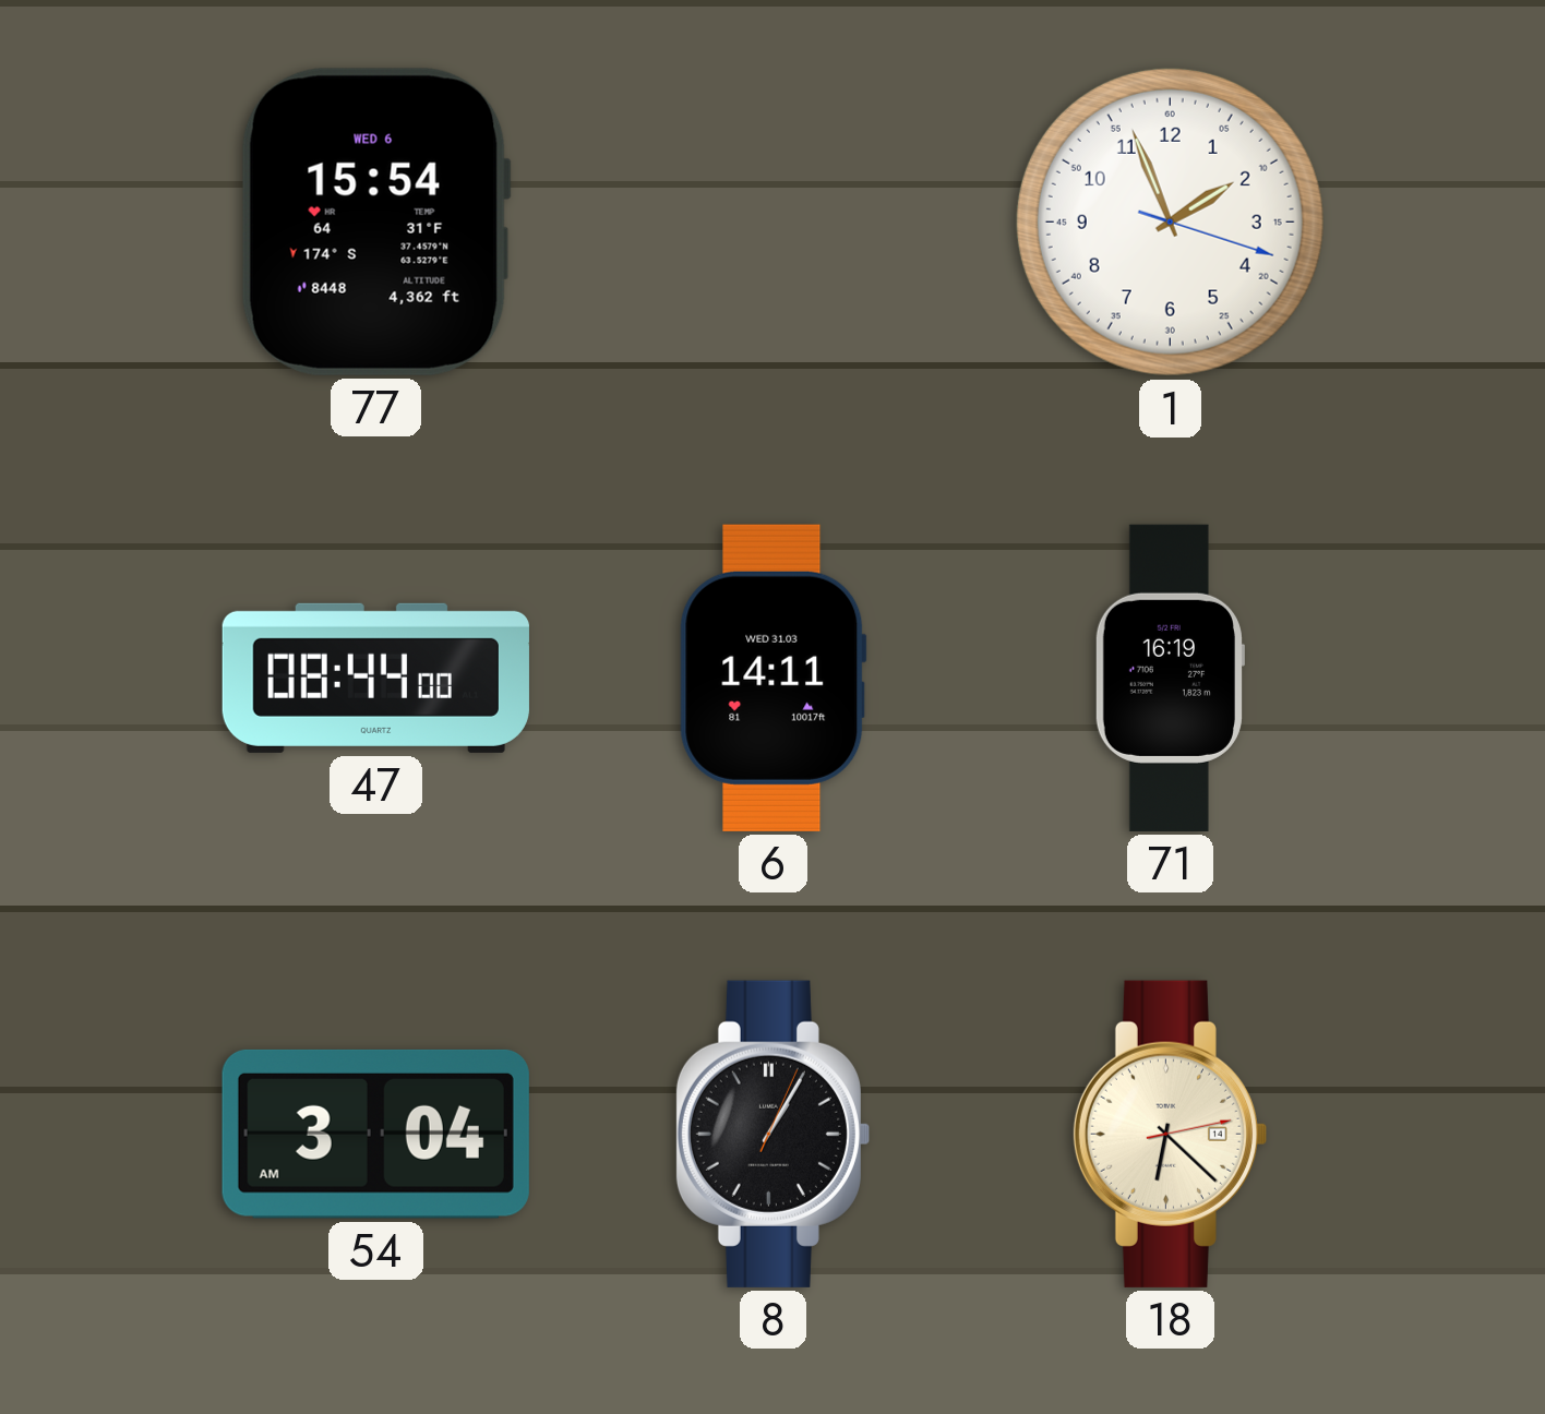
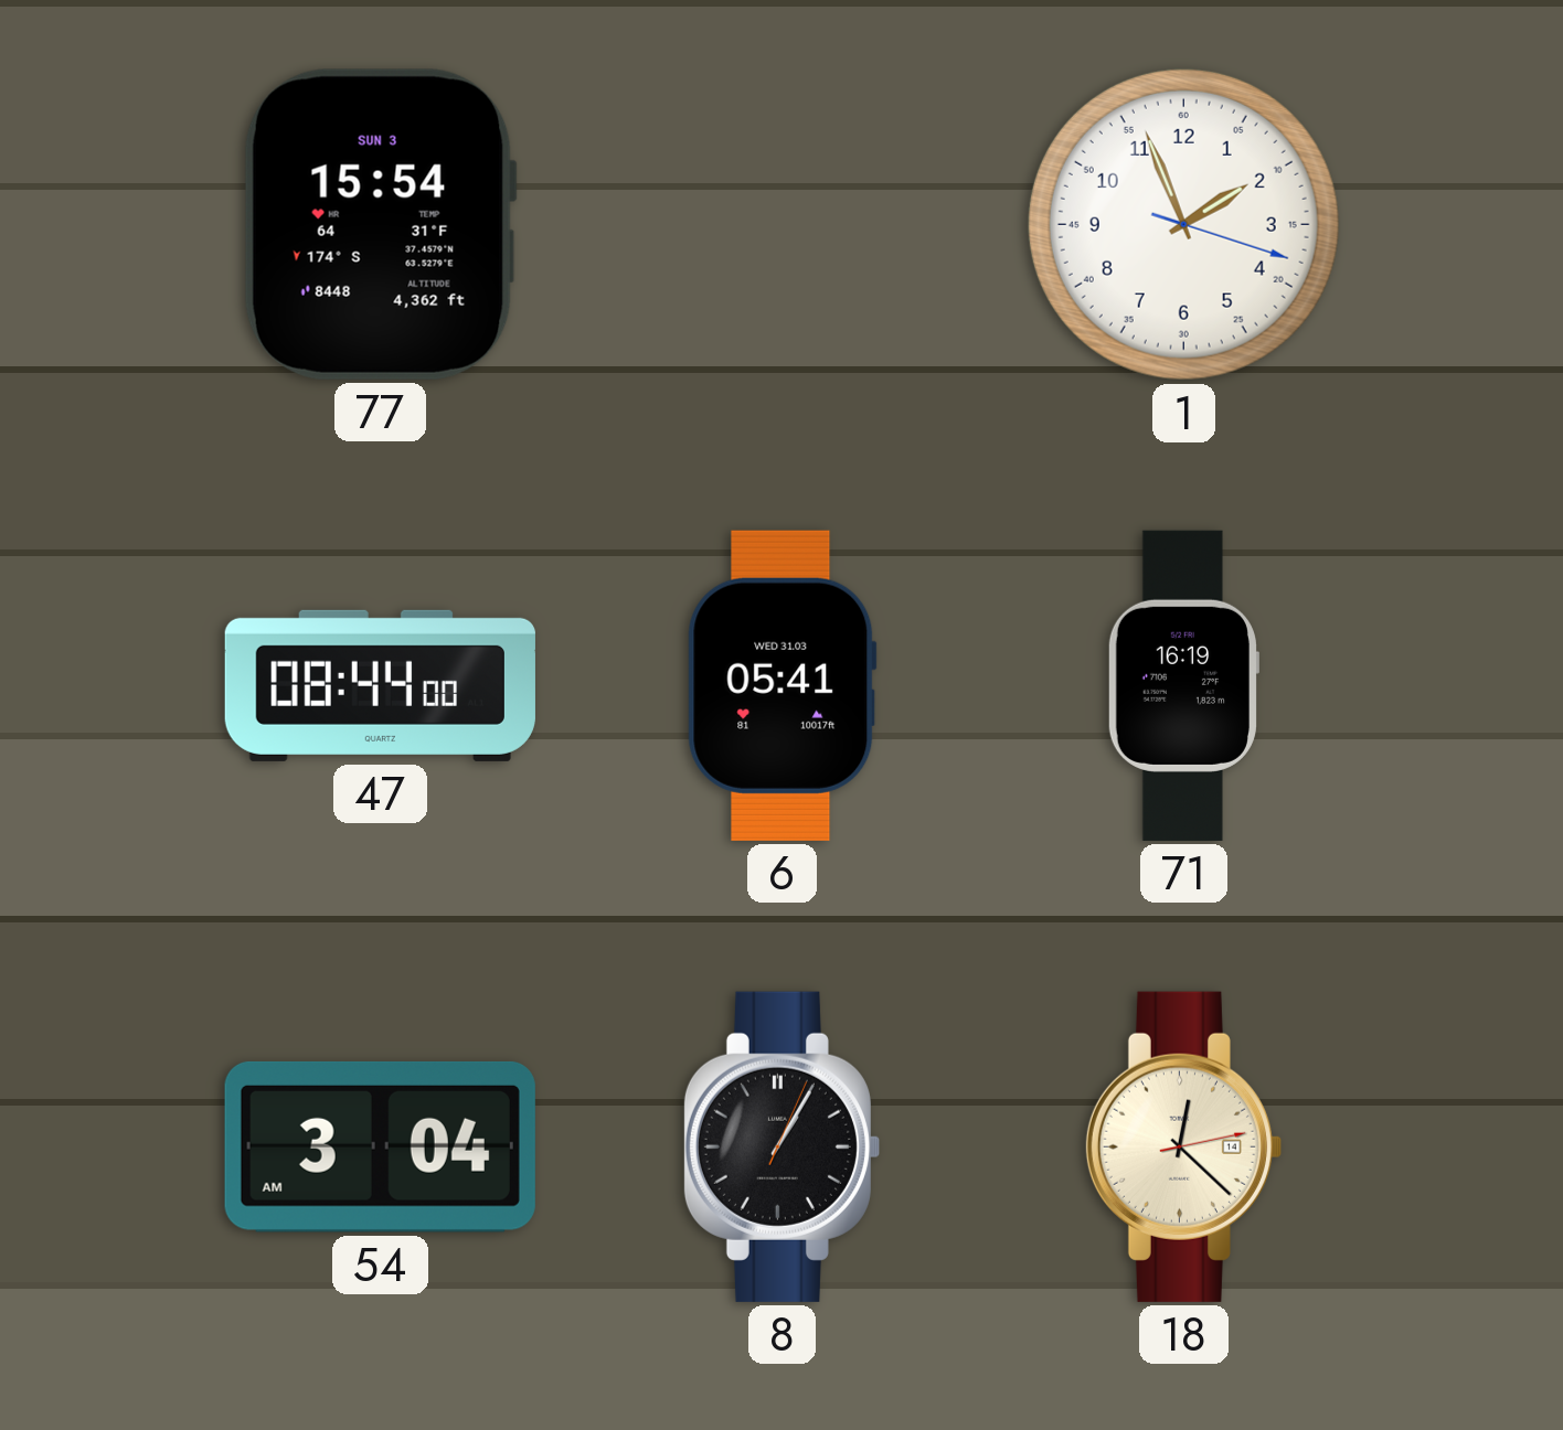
77 date: WED 6 -> SUN 3 (380, 224)
6: 14:11 -> 05:41 (781, 685)
18: 6:22 -> 12:22 (1183, 1146)
